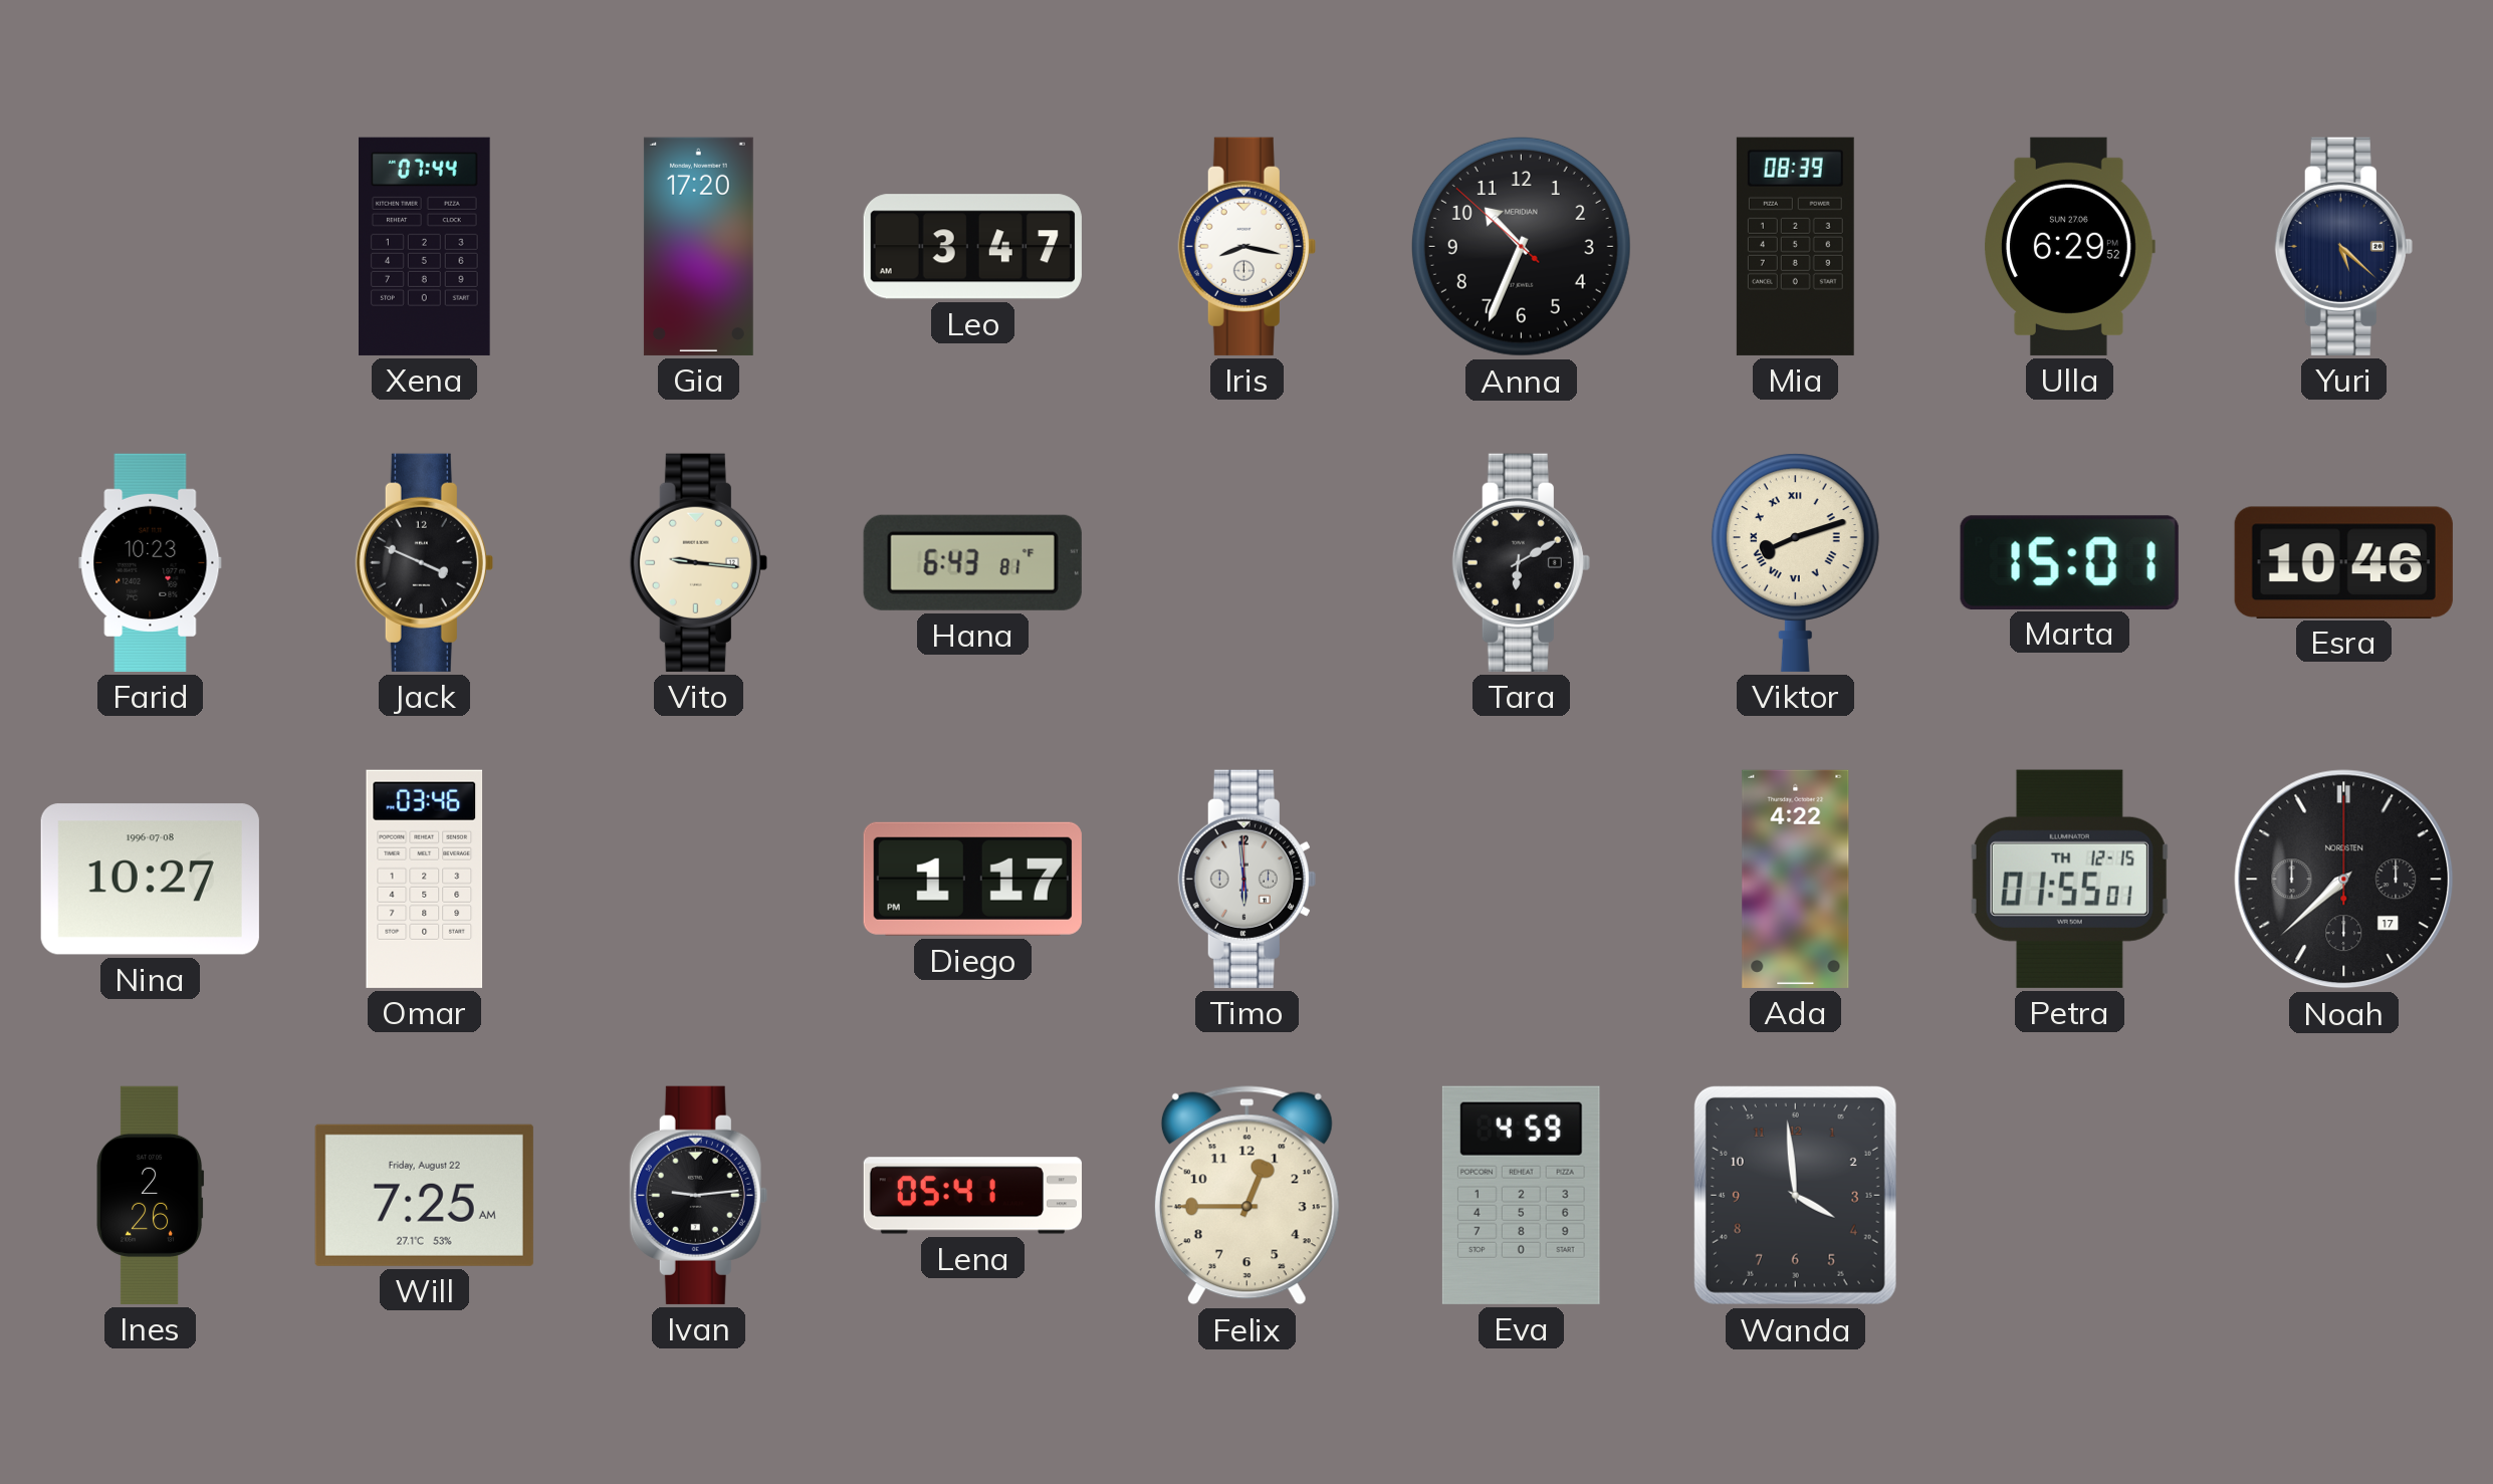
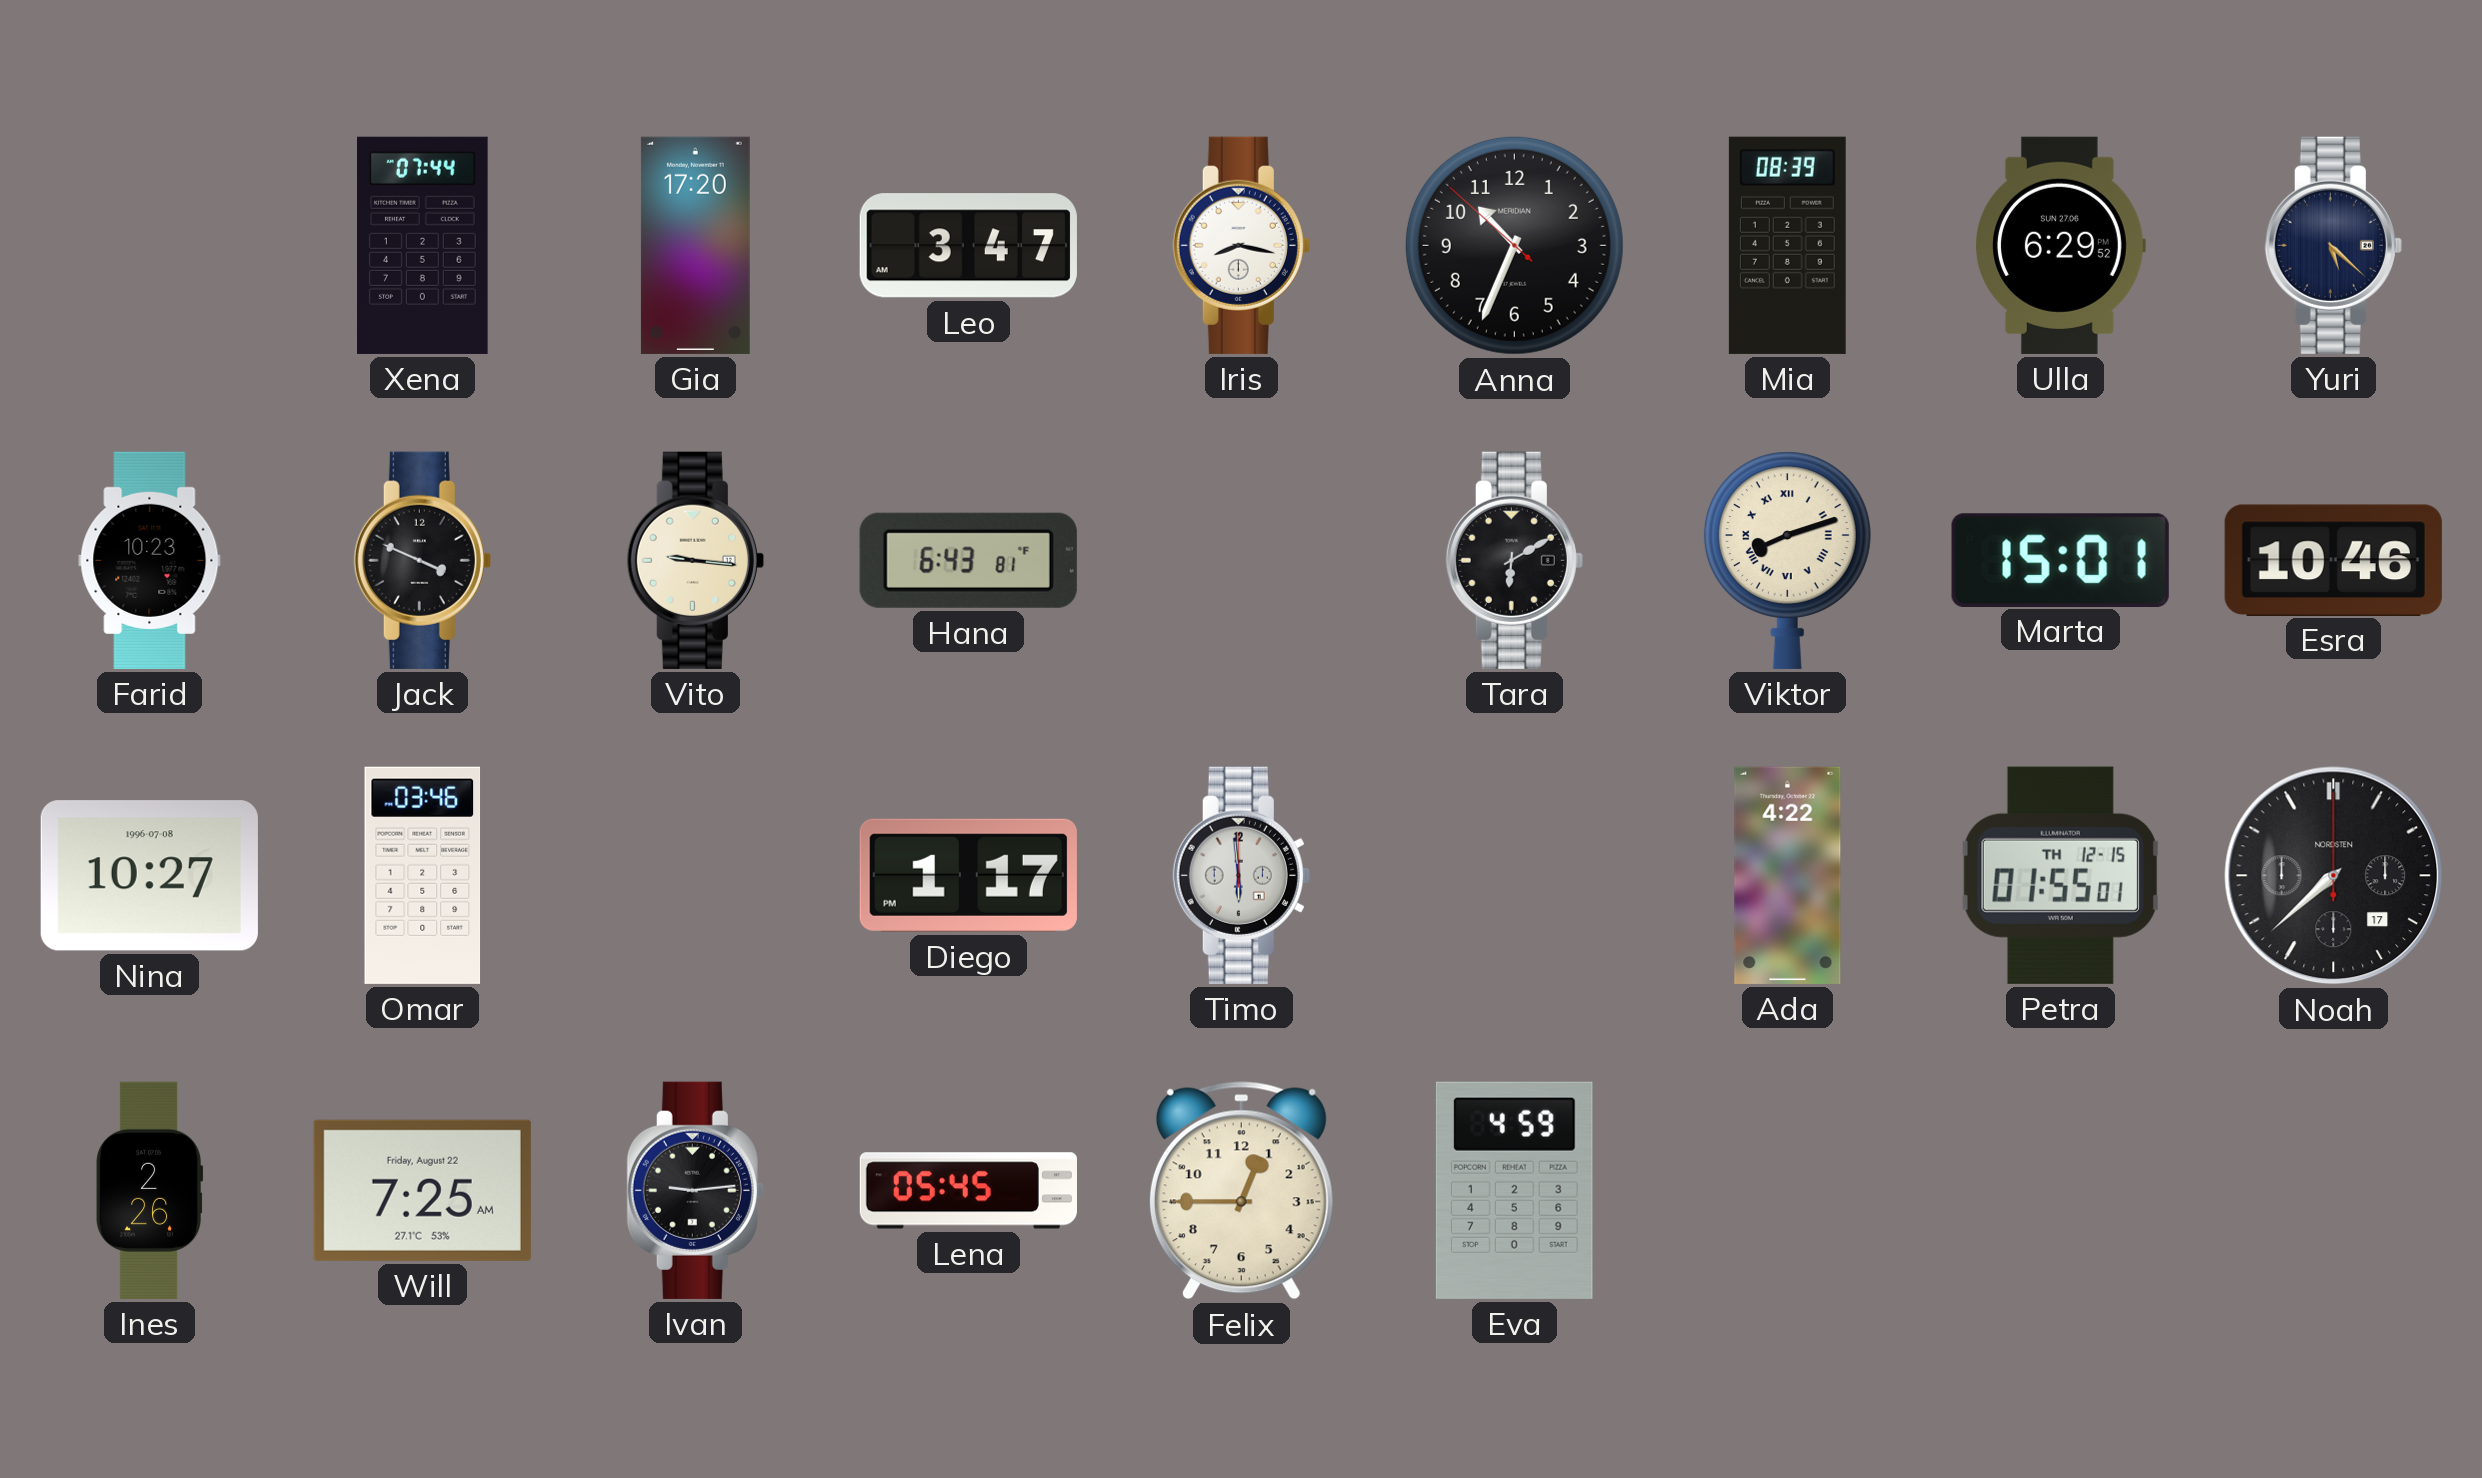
Lena: 05:41 -> 05:45 (968, 1191)
Wanda: 3:59 -> none (1795, 1195)
